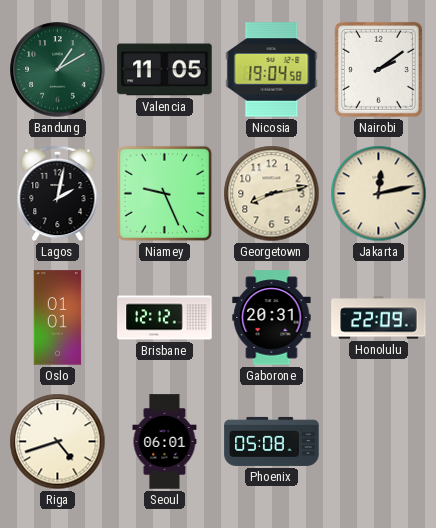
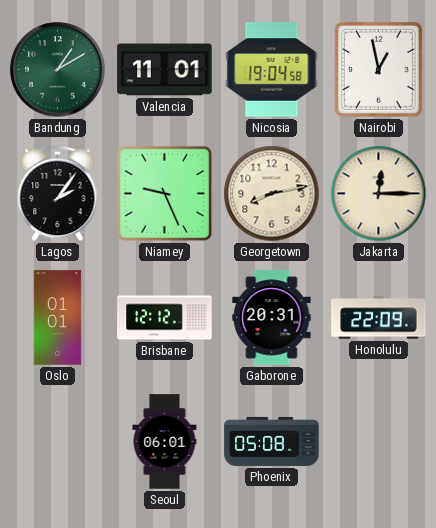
Valencia: 11:05 -> 11:01 (165, 70)
Nairobi: 2:09 -> 12:58 (378, 69)
Lagos: 2:02 -> 2:06 (58, 194)
Jakarta: 12:13 -> 12:15 (379, 194)
Riga: 4:42 -> none (58, 442)
